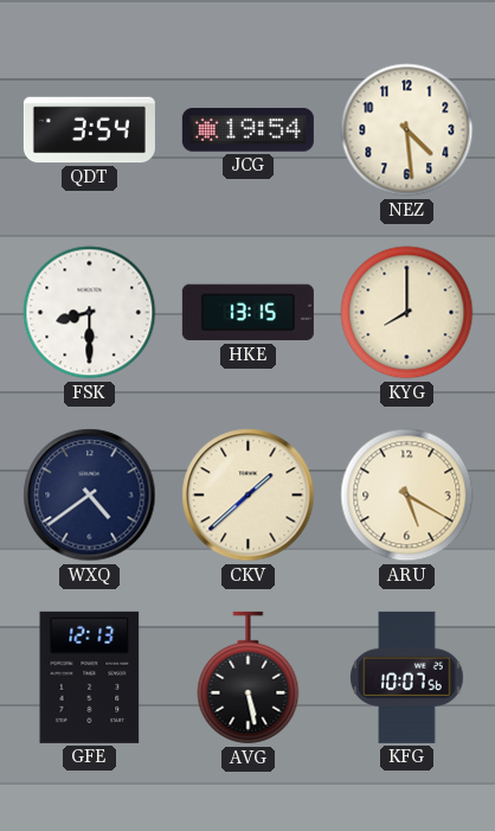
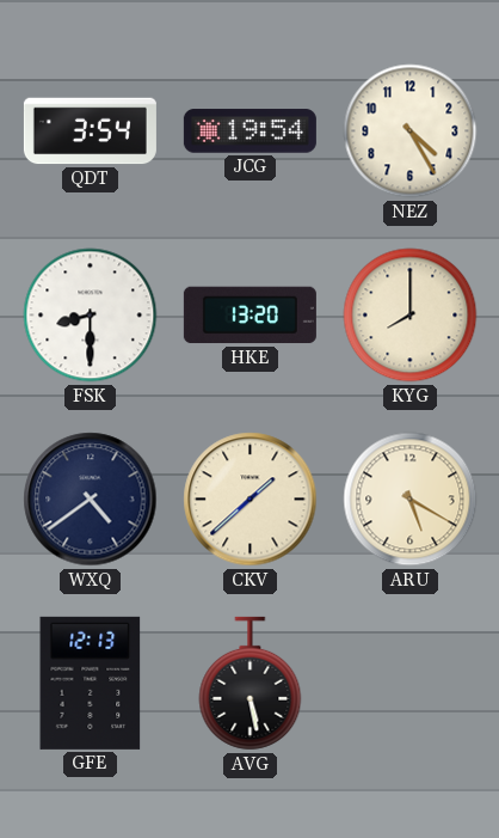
NEZ: 4:29 -> 4:25 (411, 131)
HKE: 13:15 -> 13:20 (249, 316)
KFG: 10:07 -> none (407, 677)
